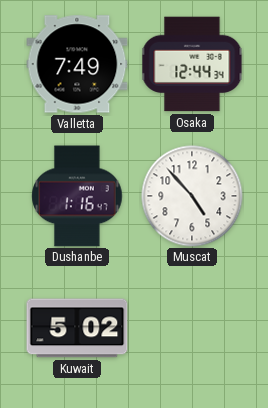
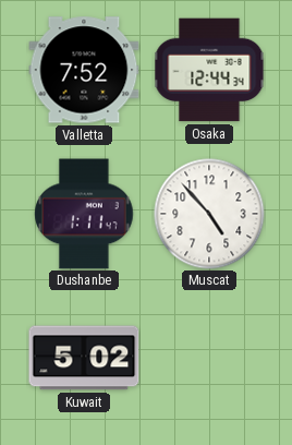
Valletta: 7:49 -> 7:52 (84, 70)
Dushanbe: 1:16 -> 1:11 (84, 214)
